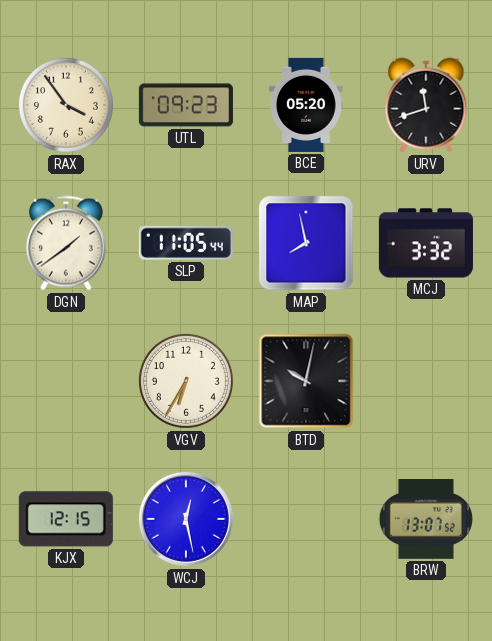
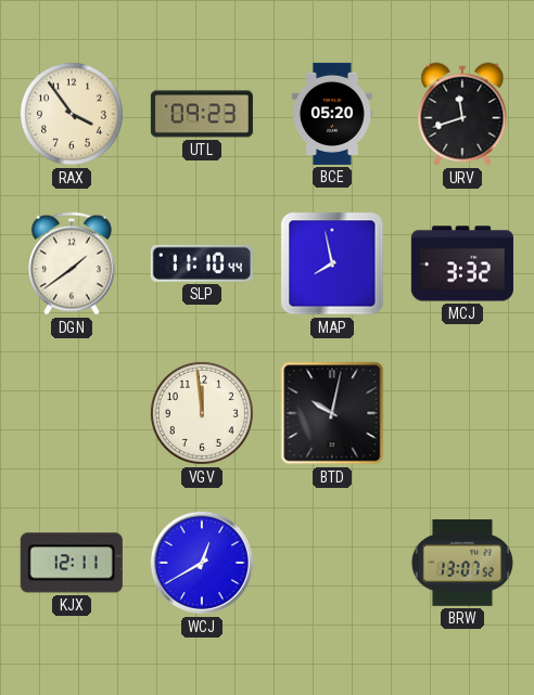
SLP: 11:05 -> 11:10 (202, 263)
VGV: 6:35 -> 11:59 (202, 413)
KJX: 12:15 -> 12:11 (72, 563)
WCJ: 12:28 -> 12:40 (202, 563)
